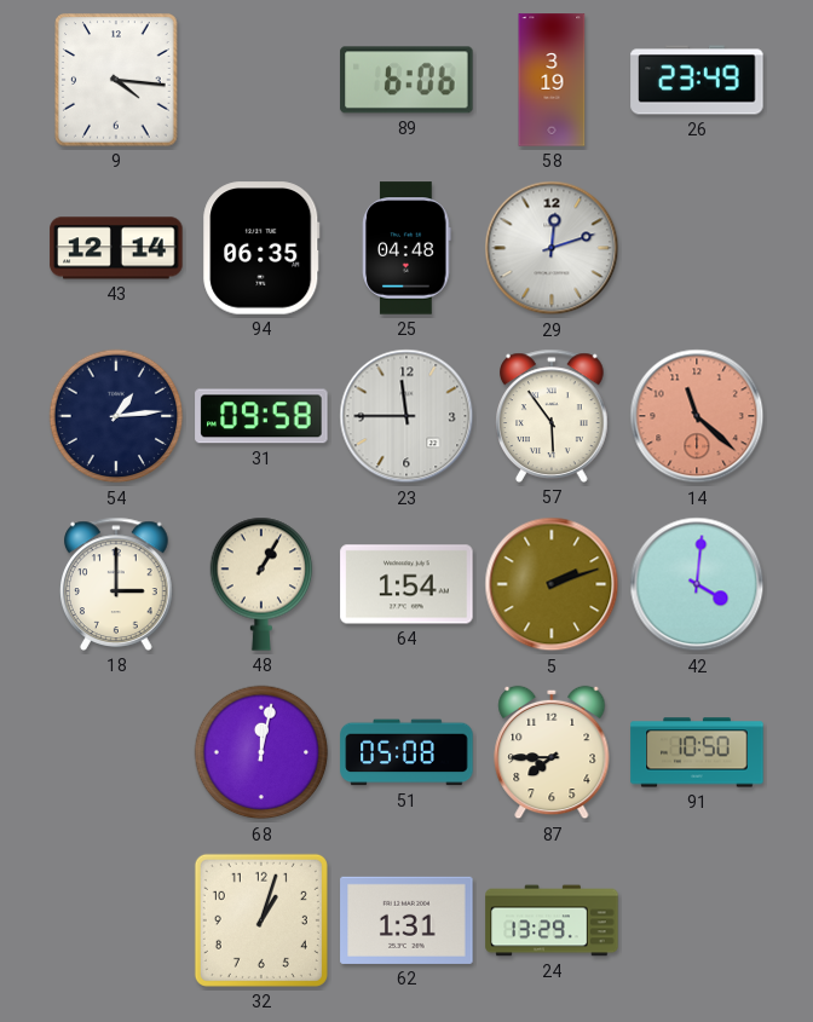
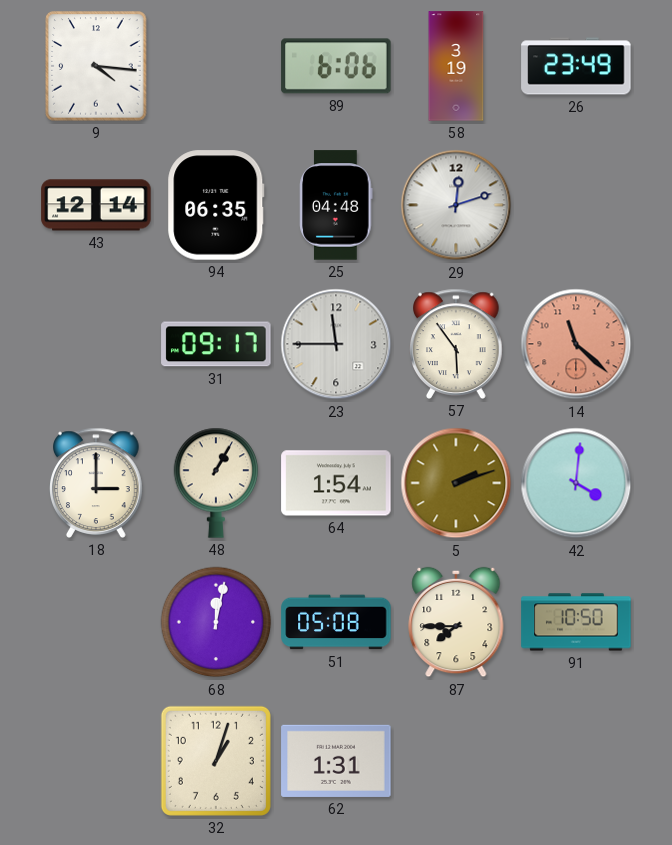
54: 1:14 -> none (116, 416)
31: 09:58 -> 09:17 (216, 344)
24: 13:29 -> none (552, 920)
